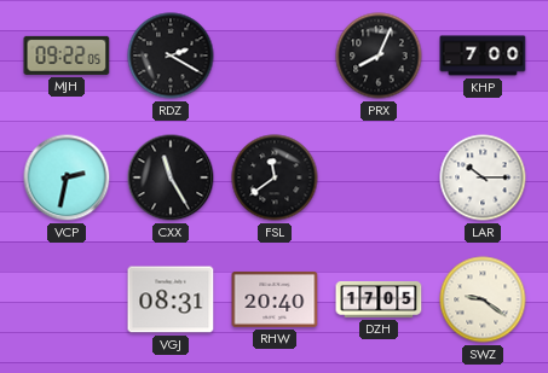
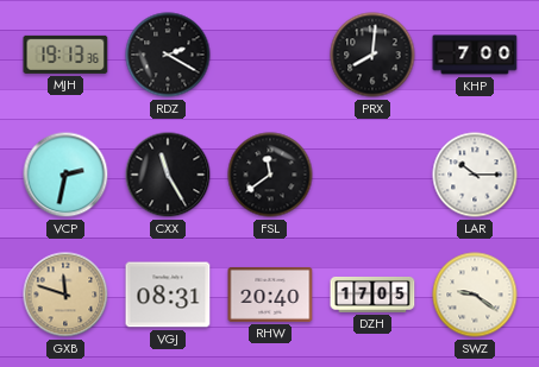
MJH: 09:22 -> 19:13 (65, 55)
PRX: 8:04 -> 8:01 (372, 55)
GXB: none -> 11:48 (65, 295)
